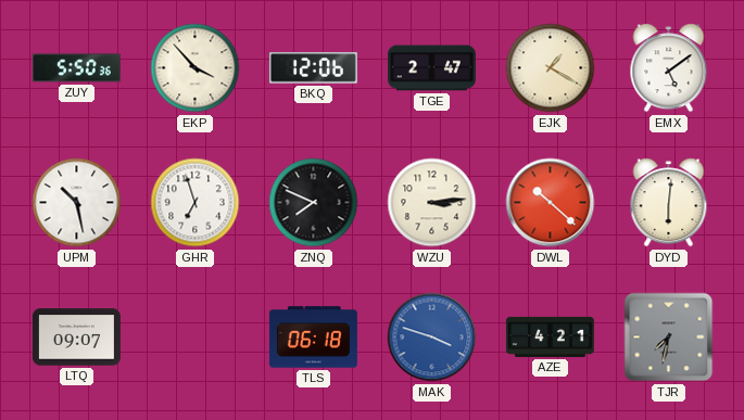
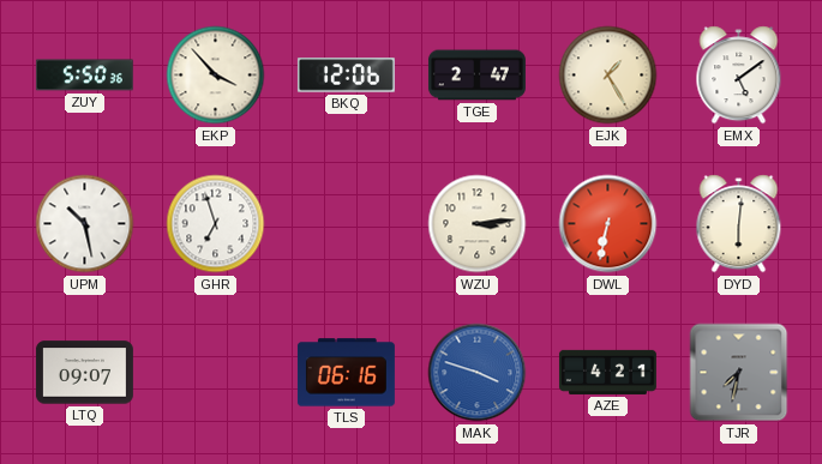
EJK: 1:20 -> 1:25 (608, 76)
ZNQ: 7:49 -> none (314, 203)
DWL: 10:22 -> 6:32 (608, 224)
TLS: 06:18 -> 06:16 (346, 373)
